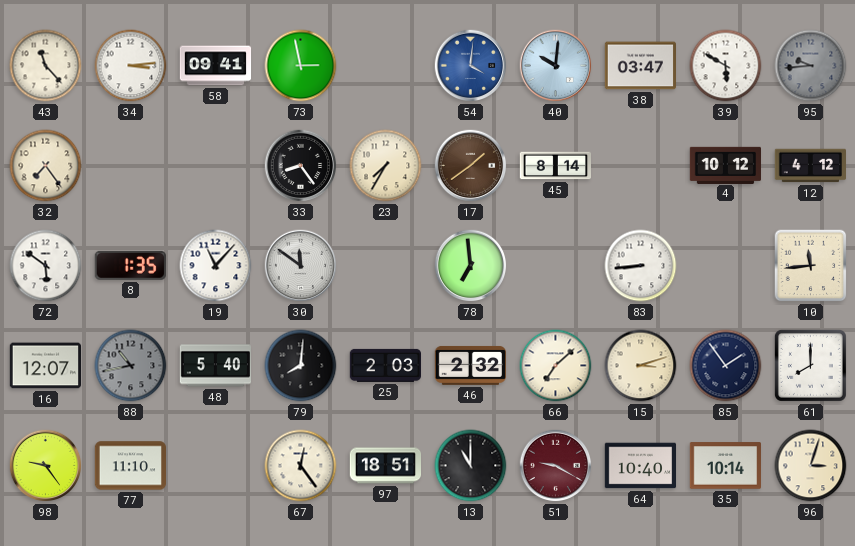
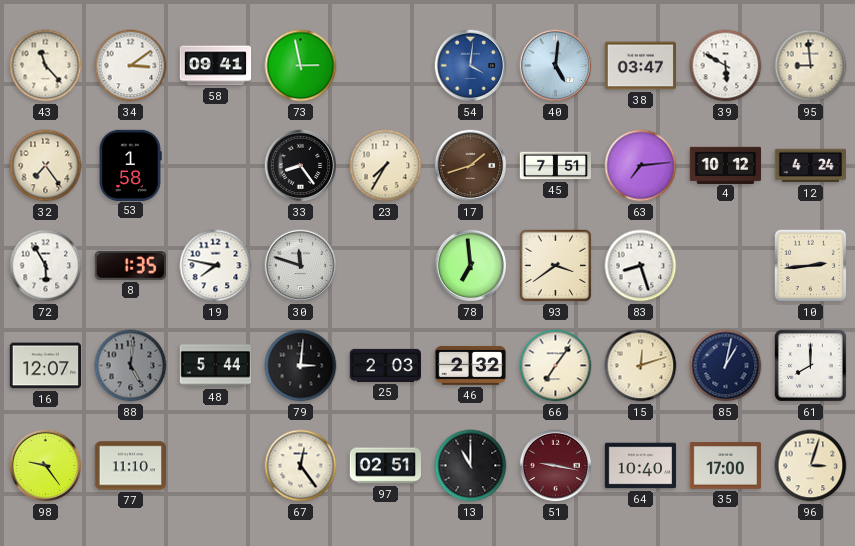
34: 3:14 -> 3:09 (131, 66)
40: 10:01 -> 5:01 (556, 66)
95: 9:44 -> 8:59 (811, 66)
95 dial: grey -> cream (811, 66)
53: none -> 1:58 (130, 165)
17: 1:39 -> 1:42 (471, 166)
45: 8:14 -> 7:51 (556, 166)
63: none -> 7:14 (641, 166)
12: 4:12 -> 4:24 (810, 166)
72: 5:51 -> 5:55 (46, 266)
19: 11:07 -> 7:47 (216, 266)
30: 11:51 -> 11:48 (301, 266)
93: none -> 3:39 (556, 266)
83: 8:44 -> 8:27 (641, 266)
10: 11:44 -> 2:44 (811, 266)
88: 10:43 -> 5:01 (131, 366)
48: 5:40 -> 5:44 (216, 366)
79: 8:01 -> 3:01 (301, 366)
66: 7:08 -> 7:06 (556, 366)
15: 3:12 -> 12:12 (641, 366)
85: 1:54 -> 1:02 (726, 366)
97: 18:51 -> 02:51 (386, 466)
51: 9:20 -> 9:17 (556, 466)
35: 10:14 -> 17:00 (725, 466)
